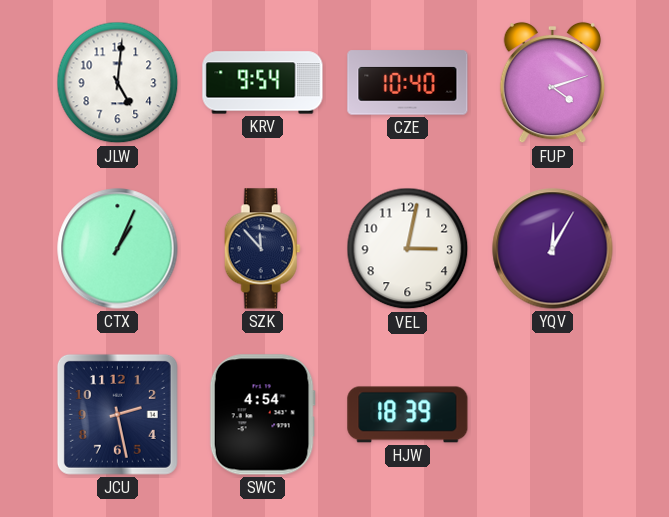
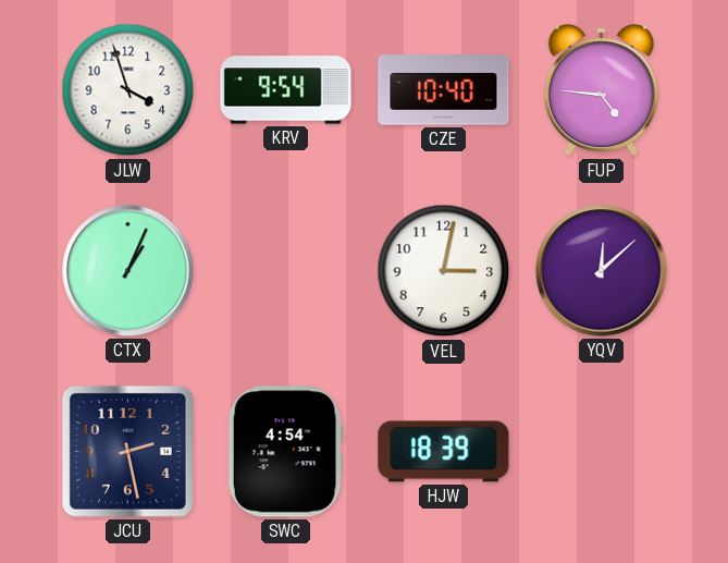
JLW: 5:01 -> 3:57 (128, 90)
FUP: 4:12 -> 4:46 (601, 90)
SZK: 11:53 -> none (262, 249)
YQV: 12:05 -> 12:08 (602, 271)
